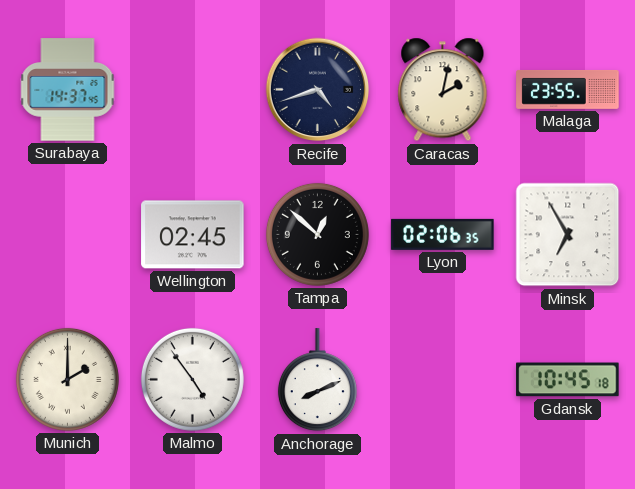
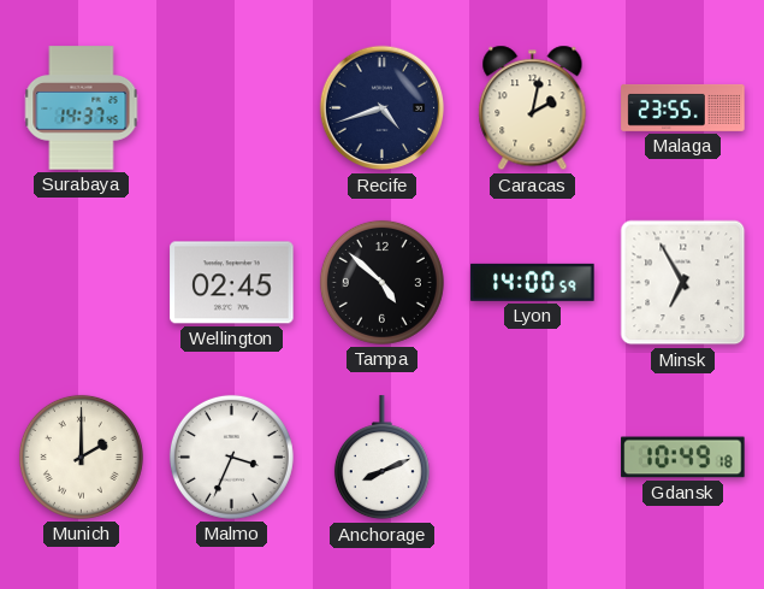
Tampa: 12:52 -> 4:52 (381, 282)
Lyon: 02:06 -> 14:00 (533, 282)
Malmo: 4:54 -> 3:34 (231, 457)
Gdansk: 10:45 -> 10:49 (683, 458)
